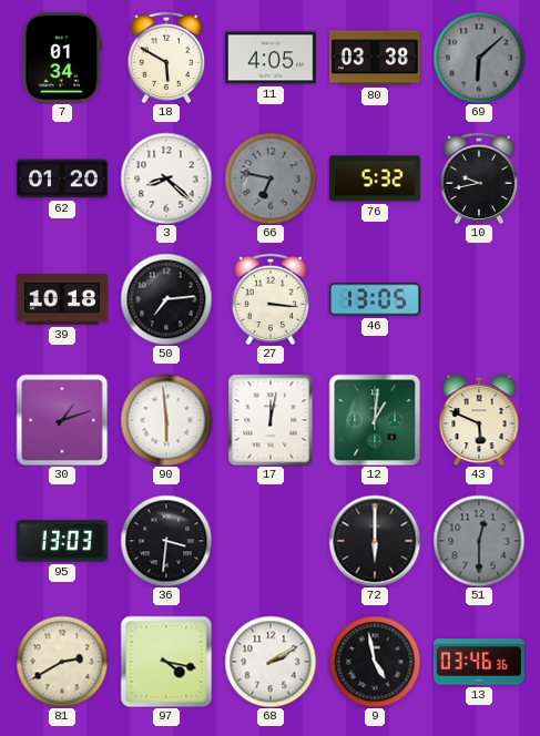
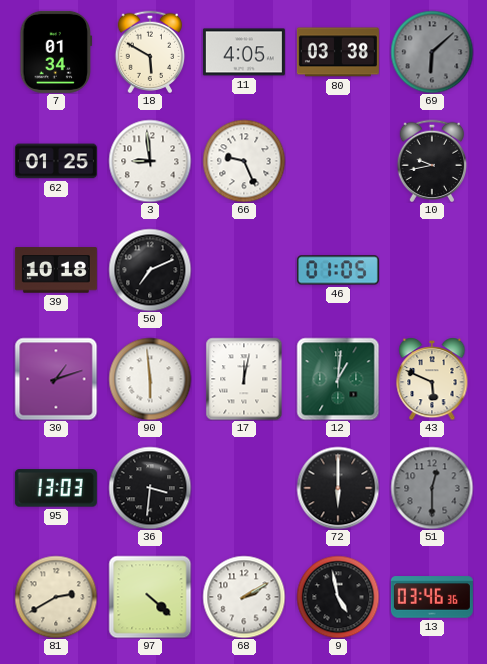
62: 01:20 -> 01:25 (56, 161)
3: 8:22 -> 8:59 (150, 161)
66: 6:47 -> 9:26 (244, 161)
66 dial: grey -> white (244, 161)
76: 5:32 -> none (375, 178)
50: 7:14 -> 7:11 (150, 270)
27: 3:16 -> none (271, 299)
46: 13:05 -> 01:05 (338, 270)
97: 4:17 -> 4:22 (150, 597)
